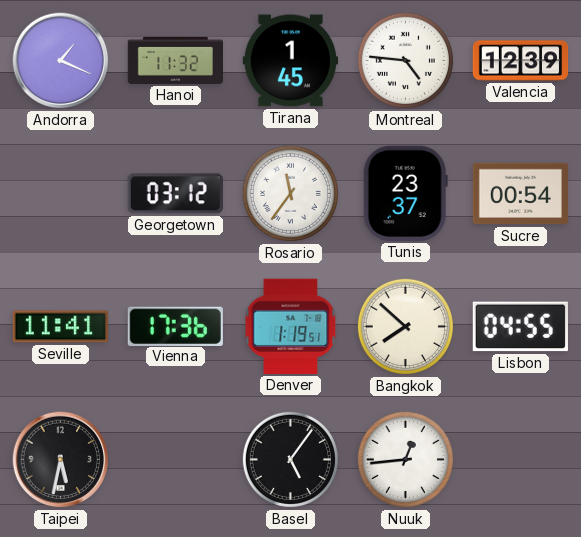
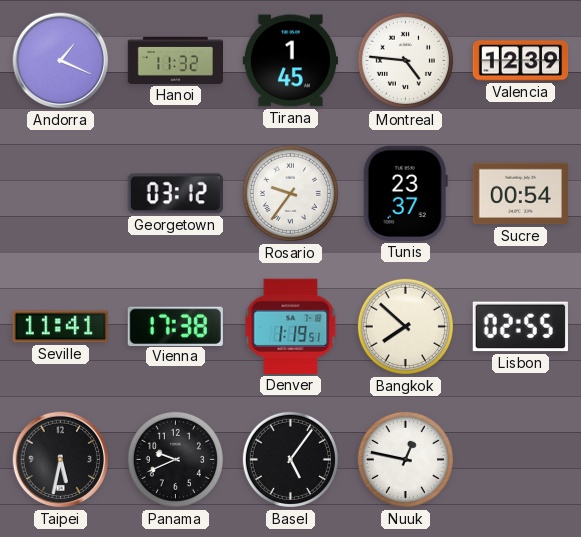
Rosario: 11:36 -> 9:36 (290, 193)
Vienna: 17:36 -> 17:38 (175, 326)
Lisbon: 04:55 -> 02:55 (520, 327)
Panama: none -> 9:41 (175, 459)
Nuuk: 12:44 -> 12:47 (405, 459)
